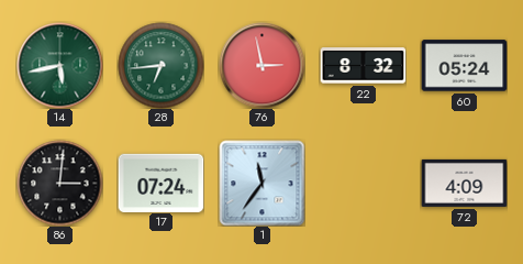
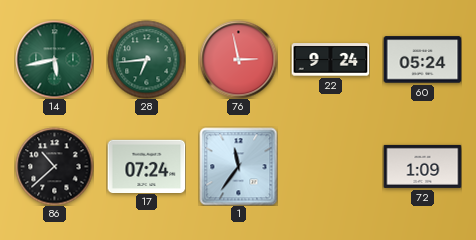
22: 8:32 -> 9:24 (330, 60)
86: 3:01 -> 10:38 (54, 166)
72: 4:09 -> 1:09 (422, 166)
